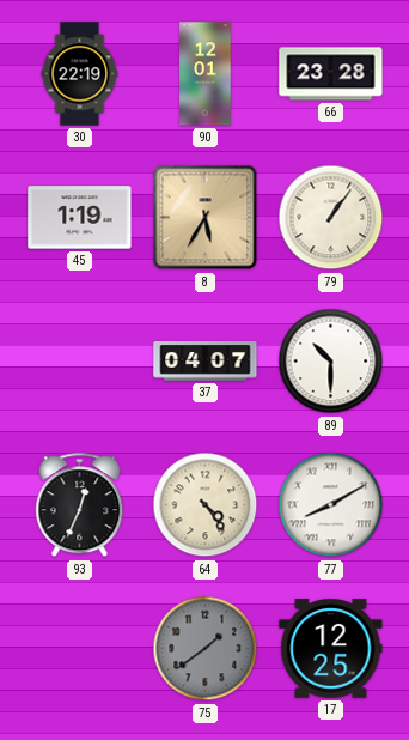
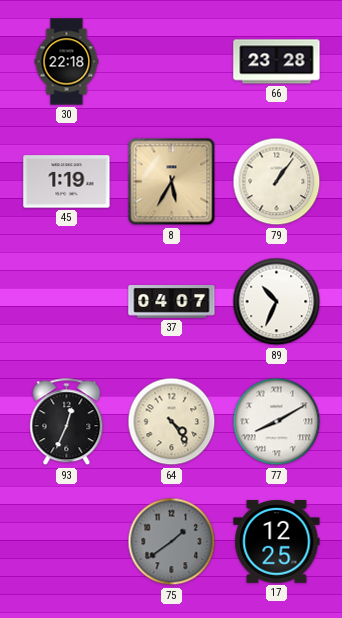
30: 22:19 -> 22:18 (67, 62)
90: 12:01 -> none (206, 74)
89: 10:30 -> 10:34 (277, 302)
